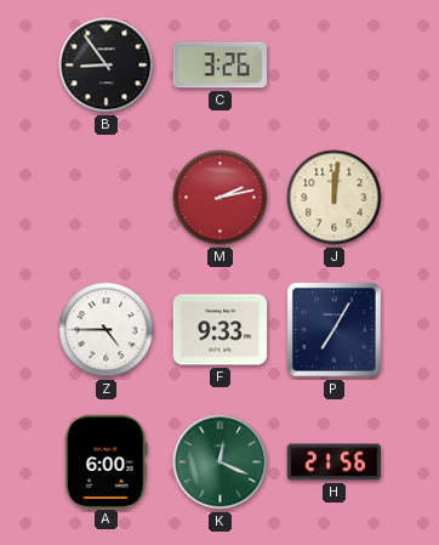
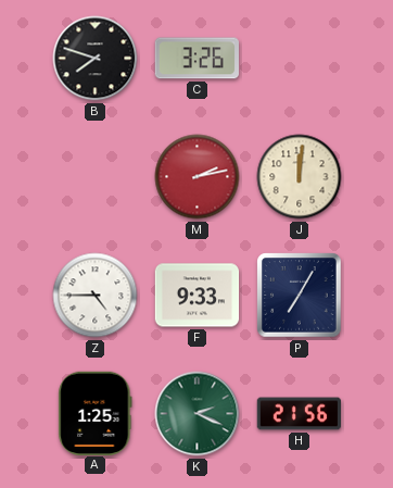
B: 8:54 -> 7:48 (96, 59)
A: 6:00 -> 1:25 (96, 413)
K: 12:19 -> 2:19 (198, 414)
